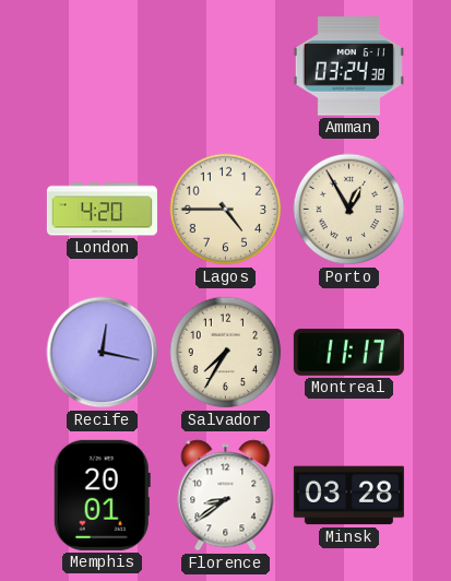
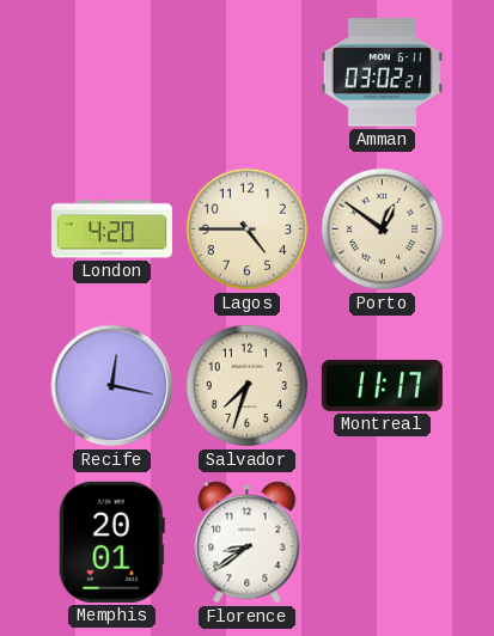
Amman: 03:24 -> 03:02 (382, 73)
Porto: 12:55 -> 12:51 (383, 230)
Salvador: 7:35 -> 7:33 (248, 386)
Minsk: 03:28 -> none (348, 496)
